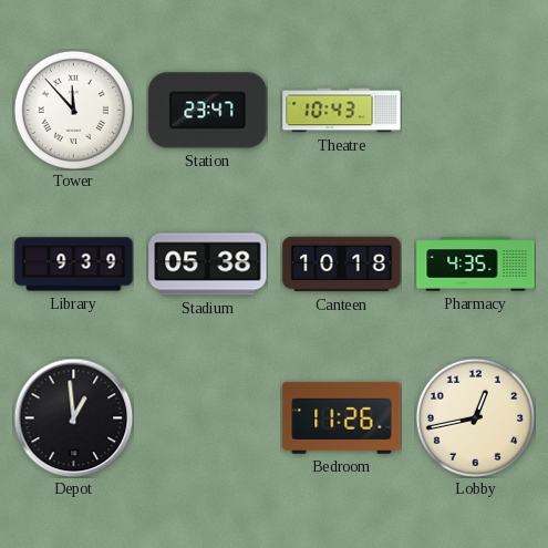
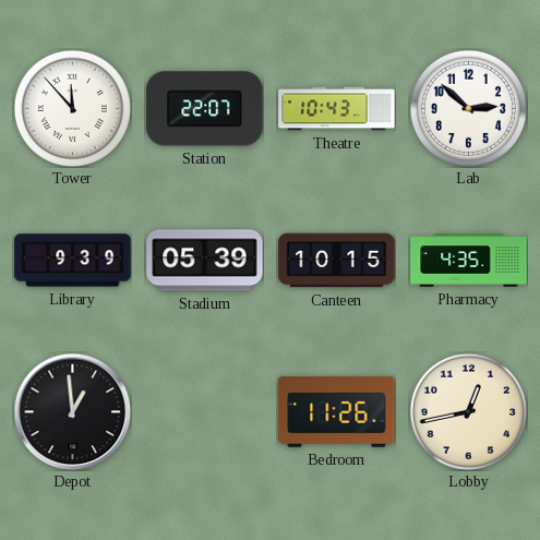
Station: 23:47 -> 22:07 (205, 109)
Lab: none -> 2:52 (468, 108)
Stadium: 05:38 -> 05:39 (205, 261)
Canteen: 10:18 -> 10:15 (337, 261)
